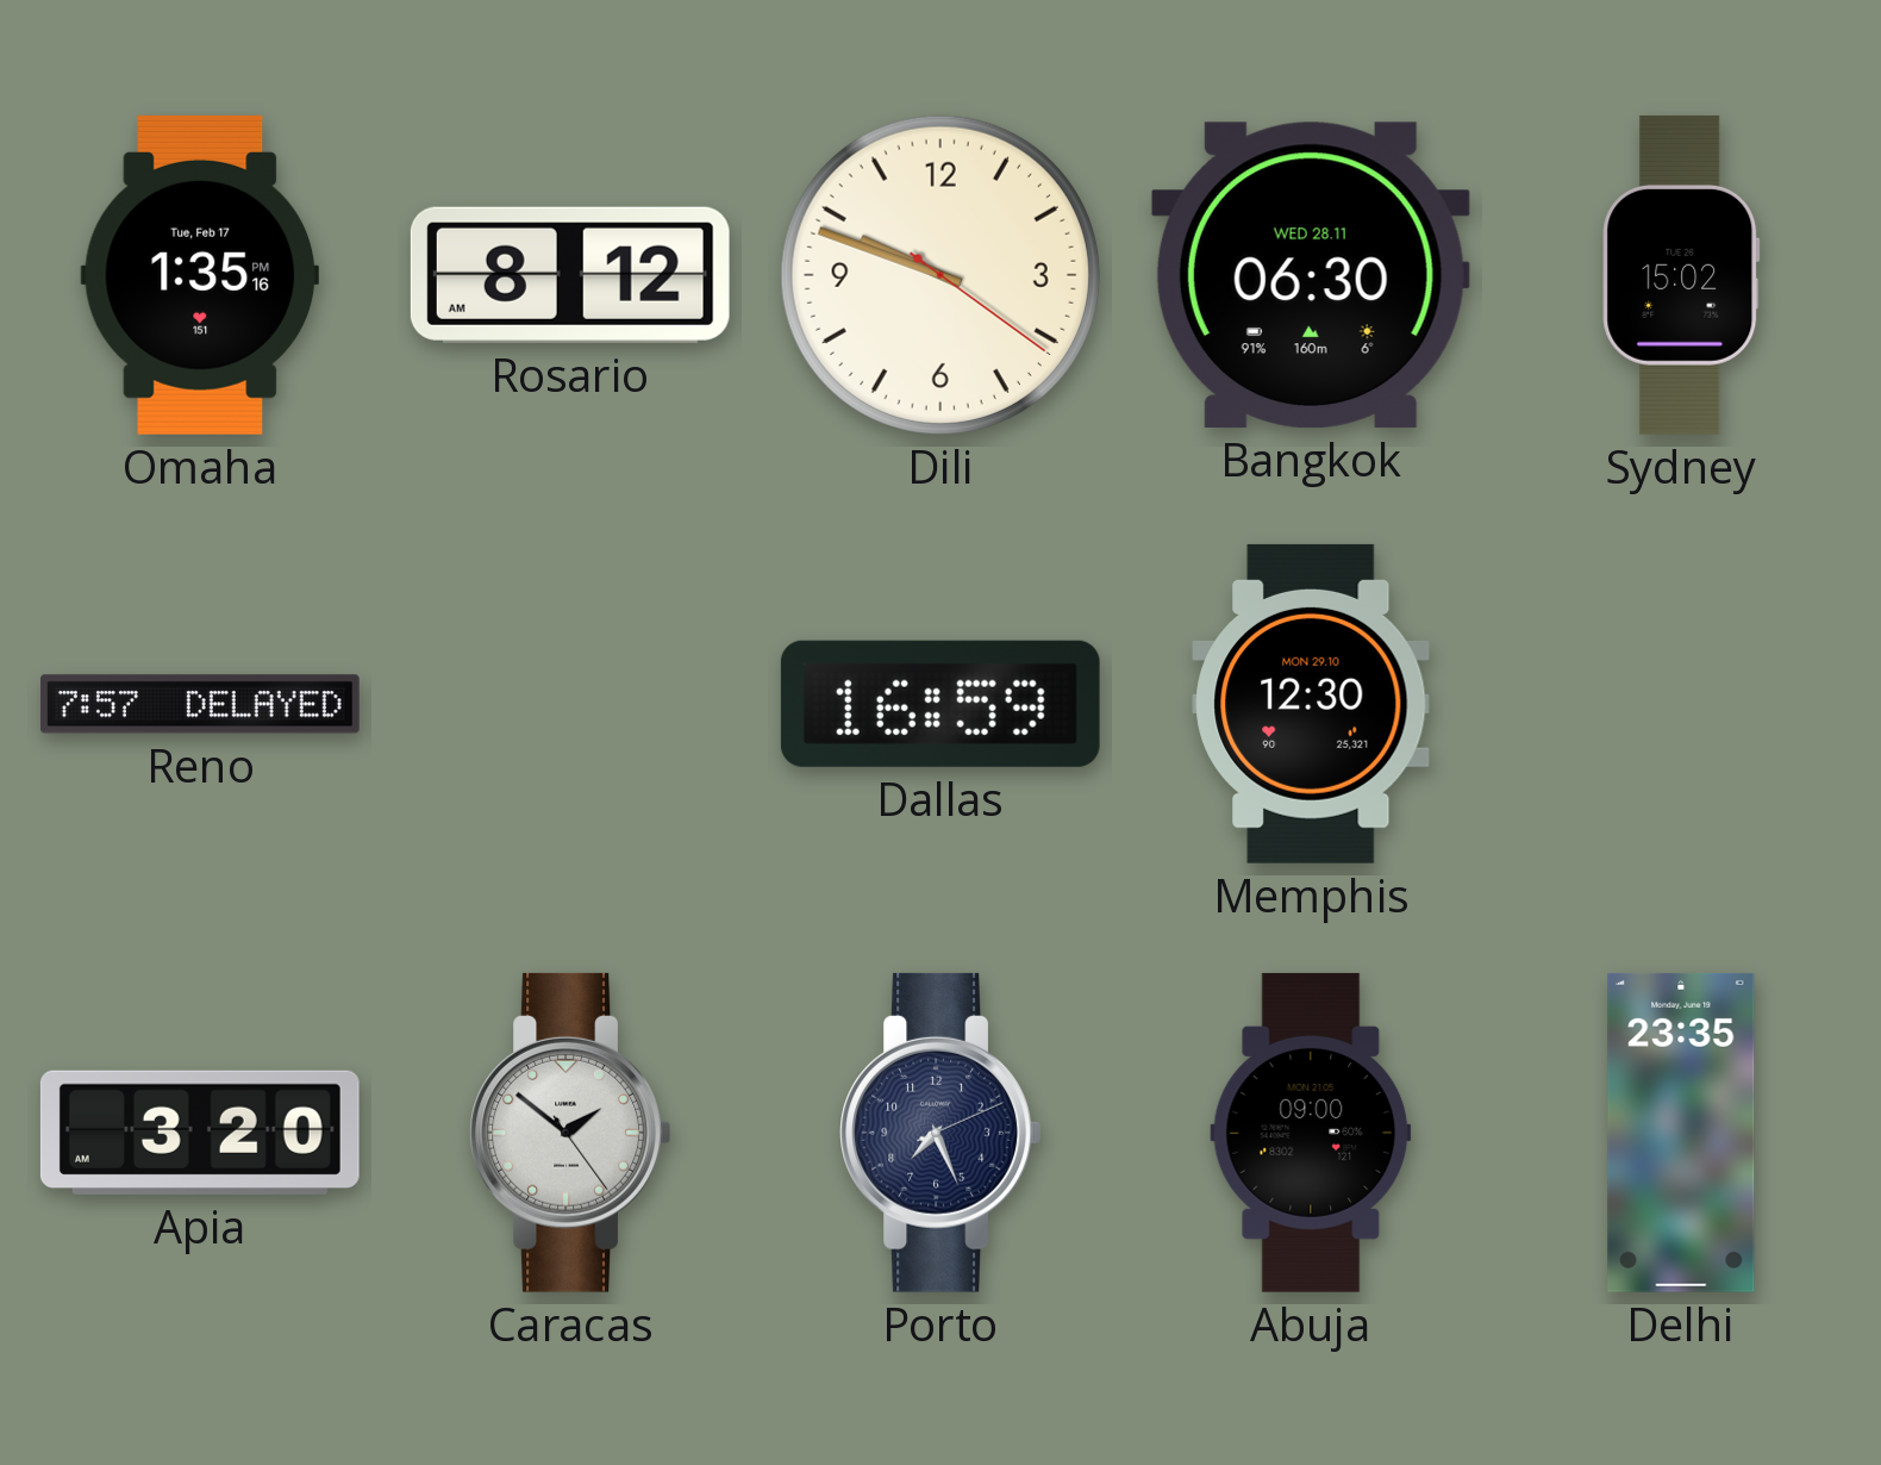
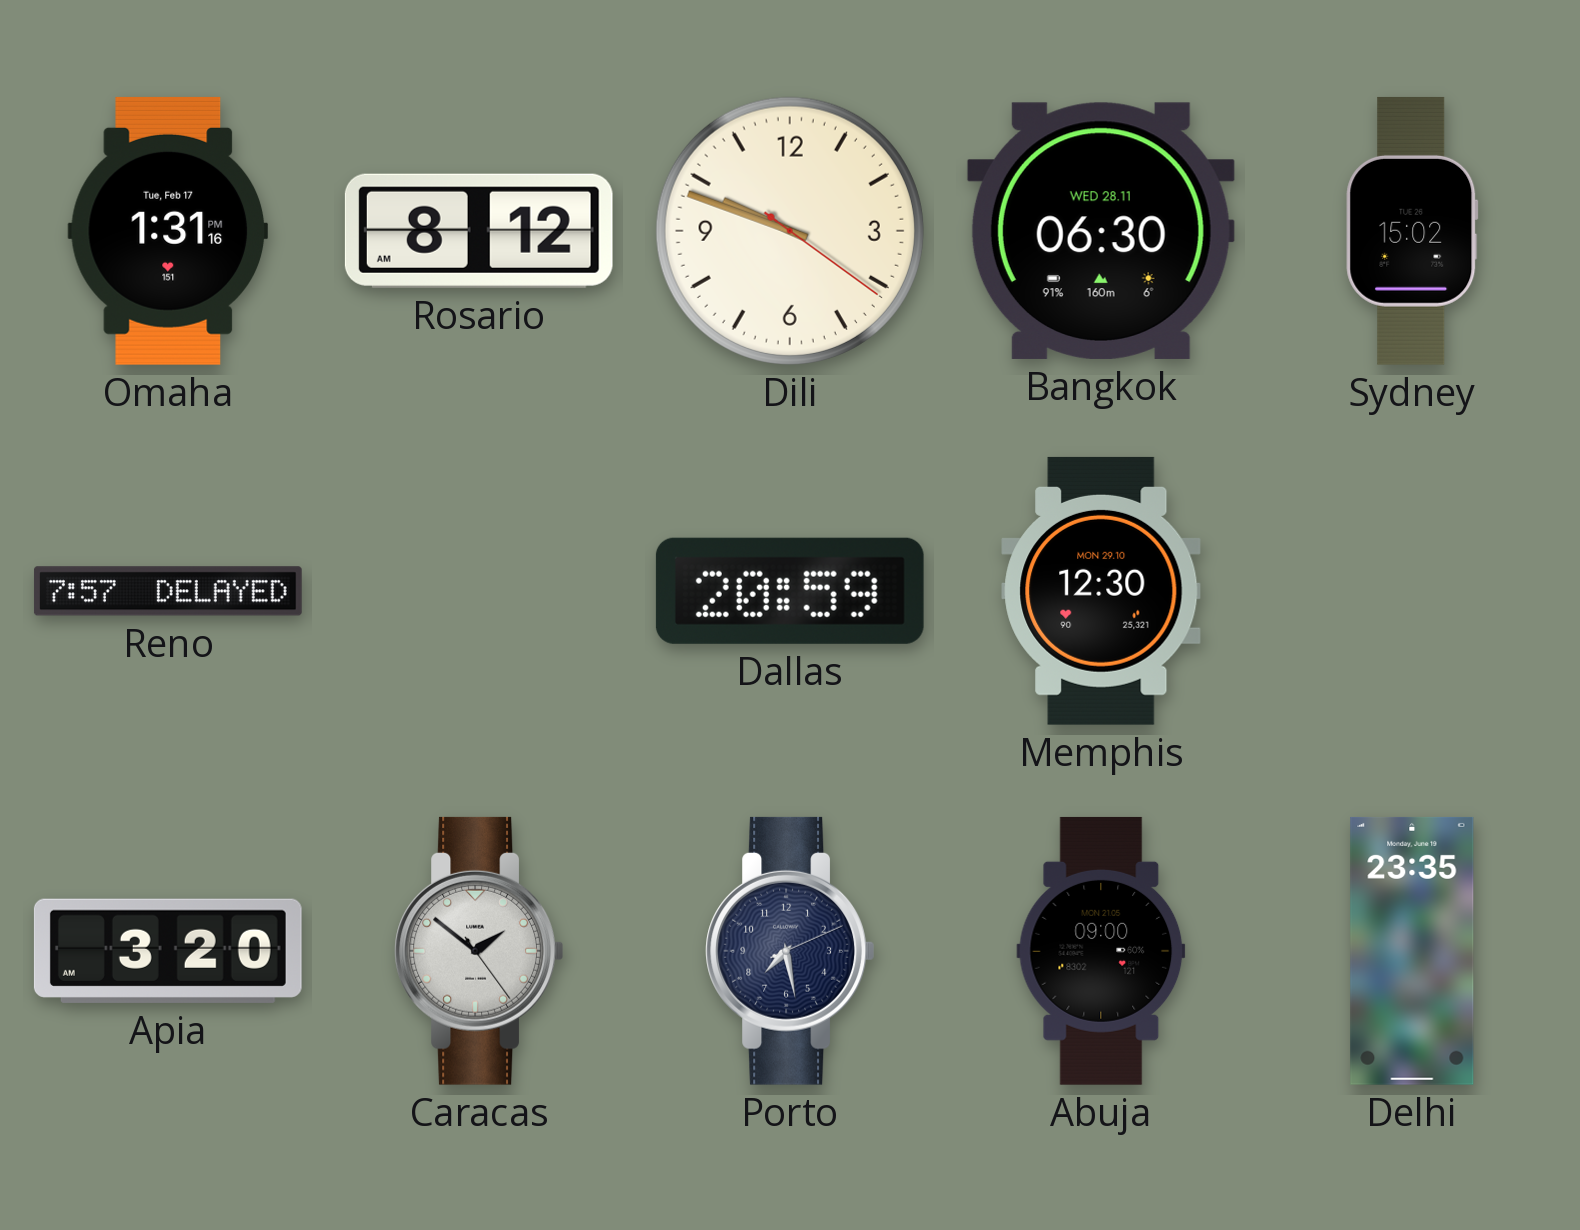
Omaha: 1:35 -> 1:31 (167, 231)
Dallas: 16:59 -> 20:59 (790, 591)
Porto: 7:26 -> 7:28 (790, 951)
